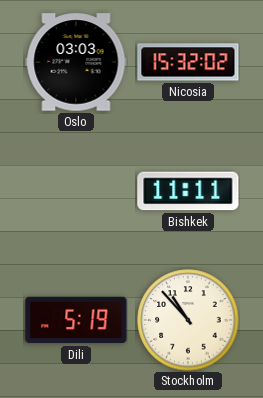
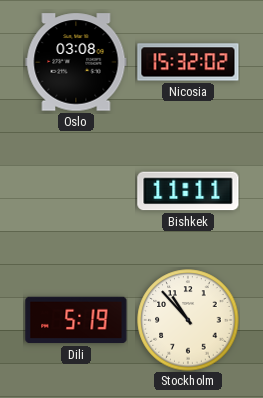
Oslo: 03:03 -> 03:08 (76, 62)
